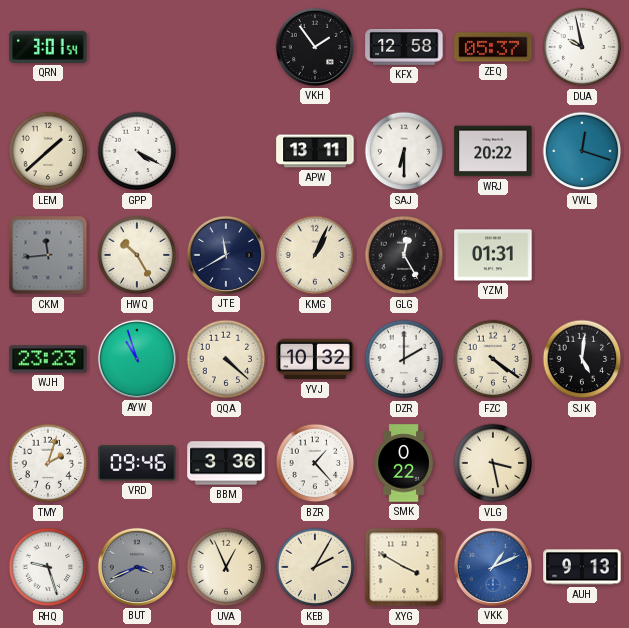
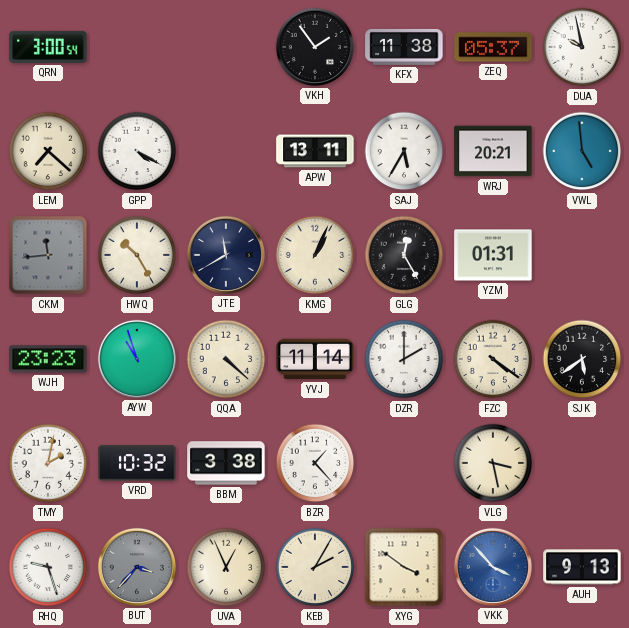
QRN: 3:01 -> 3:00 (48, 47)
KFX: 12:58 -> 11:38 (404, 47)
LEM: 1:38 -> 7:22 (48, 151)
SAJ: 6:30 -> 5:35 (404, 151)
WRJ: 20:22 -> 20:21 (493, 151)
VWL: 12:18 -> 4:59 (582, 151)
YVJ: 10:32 -> 11:14 (315, 359)
SJK: 5:01 -> 5:39 (582, 359)
TMY: 2:03 -> 2:02 (48, 463)
VRD: 09:46 -> 10:32 (137, 463)
BBM: 3:36 -> 3:38 (226, 463)
SMK: 0:22 -> none (404, 463)
BUT: 3:41 -> 3:37 (137, 567)
XYG: 3:50 -> 3:51 (404, 567)
VKK: 1:11 -> 3:53 (493, 567)
